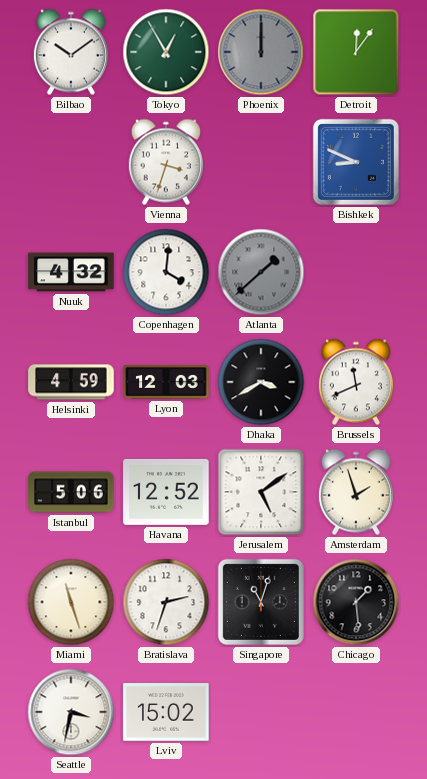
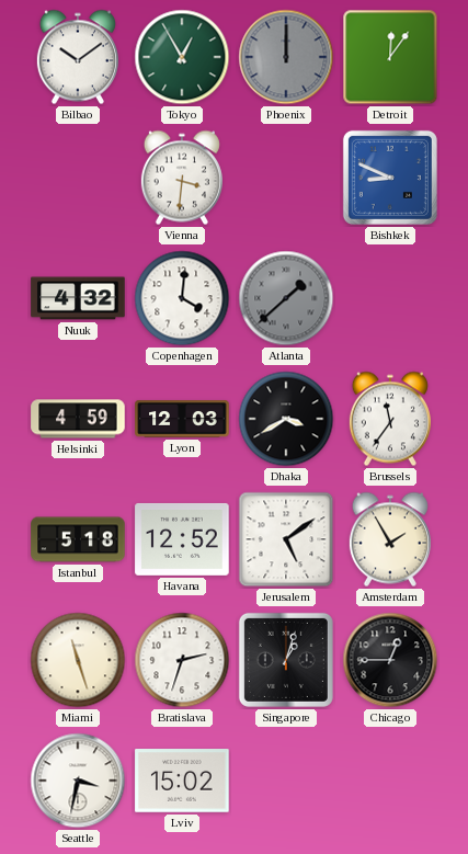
Vienna: 3:33 -> 3:31 (182, 178)
Brussels: 11:41 -> 11:36 (390, 419)
Istanbul: 5:06 -> 5:18 (78, 539)
Amsterdam: 1:57 -> 1:55 (390, 539)
Singapore: 11:03 -> 1:03 (286, 660)
Chicago: 1:29 -> 12:45 (390, 660)
